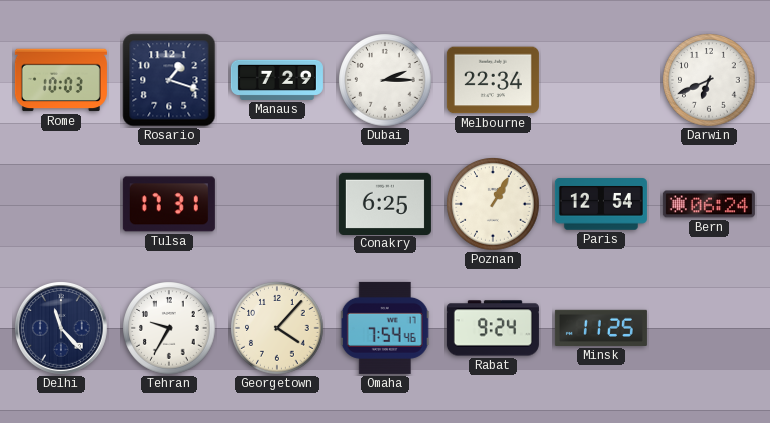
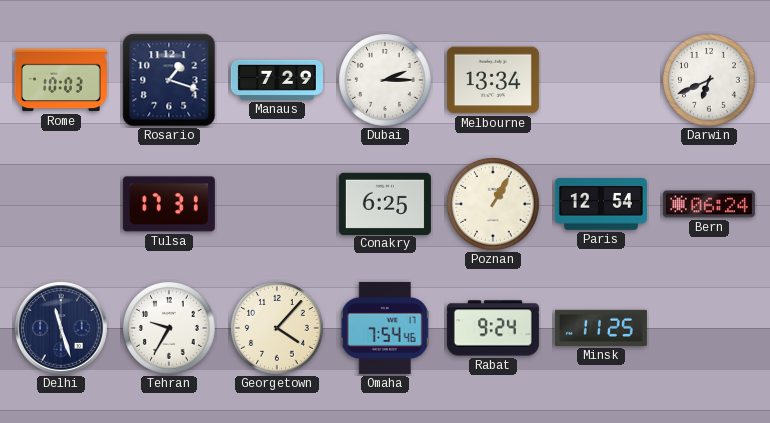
Melbourne: 22:34 -> 13:34 (493, 80)
Delhi: 11:23 -> 11:27 (62, 329)
